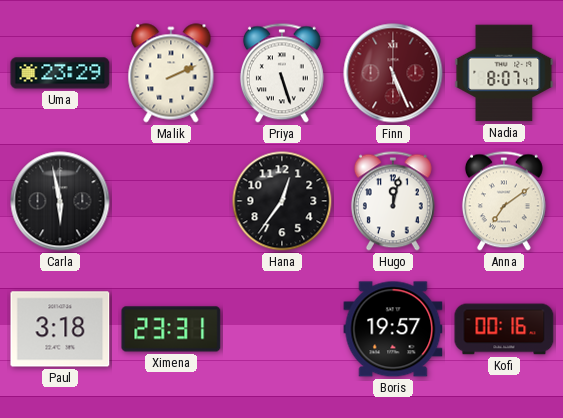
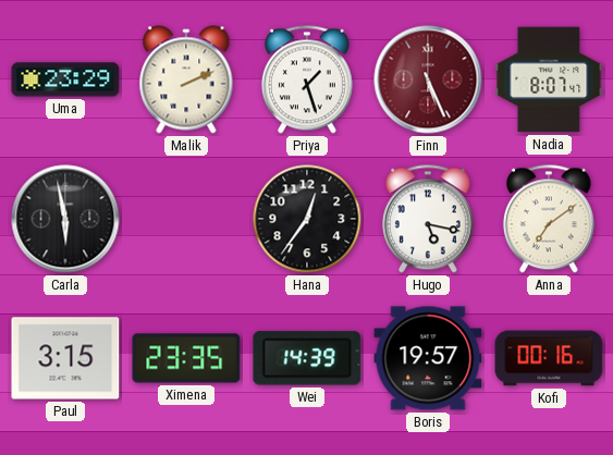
Priya: 5:27 -> 1:27 (307, 79)
Hugo: 12:02 -> 5:17 (428, 219)
Paul: 3:18 -> 3:15 (65, 358)
Ximena: 23:31 -> 23:35 (186, 358)
Wei: none -> 14:39 (307, 358)
